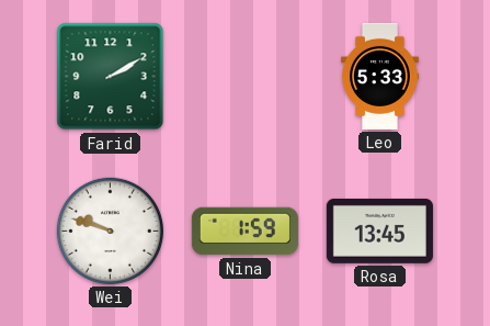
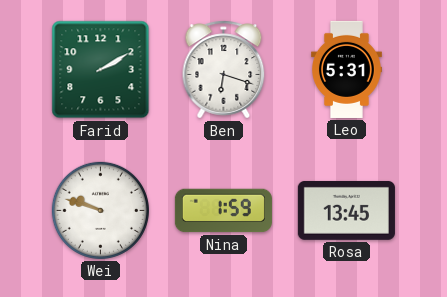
Ben: none -> 6:18 (224, 70)
Leo: 5:33 -> 5:31 (347, 69)
